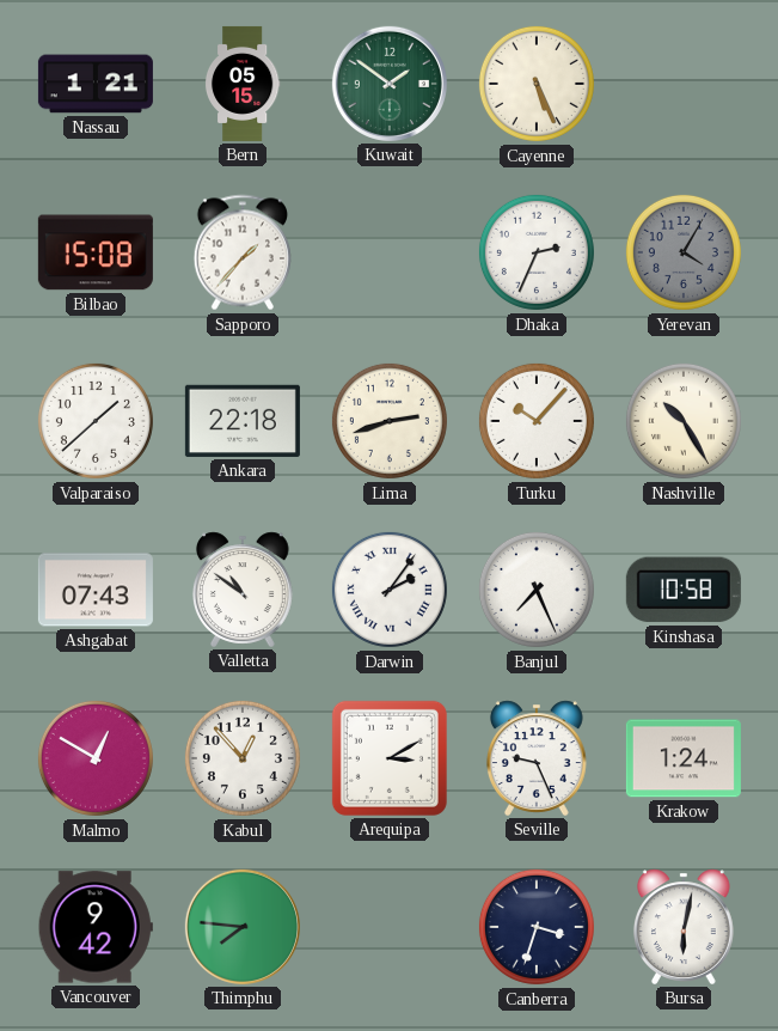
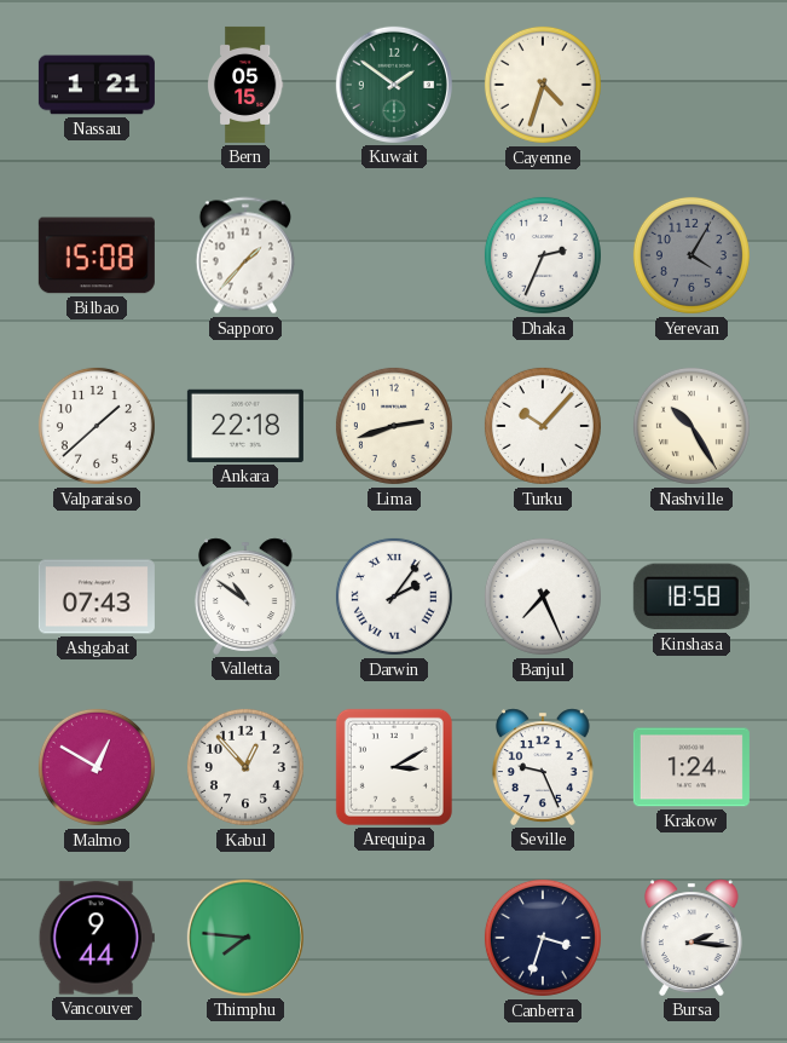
Cayenne: 5:26 -> 4:33 (543, 85)
Kinshasa: 10:58 -> 18:58 (691, 597)
Vancouver: 9:42 -> 9:44 (97, 938)
Bursa: 6:02 -> 2:16 (691, 938)
